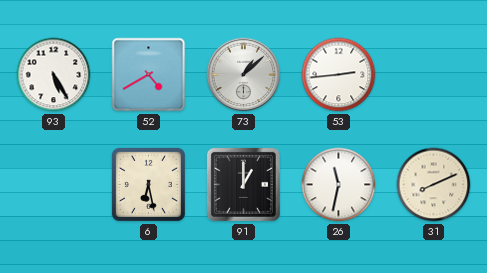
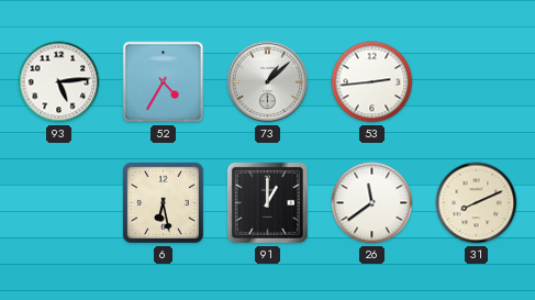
93: 5:25 -> 5:14 (59, 82)
52: 4:40 -> 4:35 (164, 82)
26: 11:32 -> 11:39 (372, 203)
